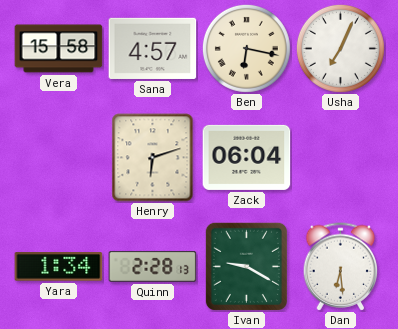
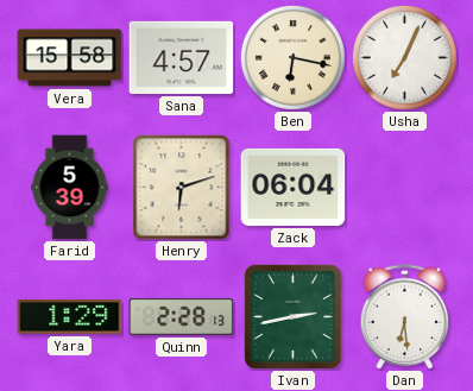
Farid: none -> 5:39 (70, 188)
Yara: 1:34 -> 1:29 (70, 317)
Ivan: 9:20 -> 2:43 (292, 316)
